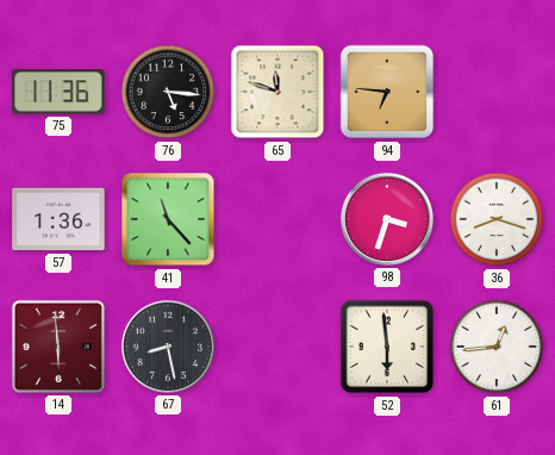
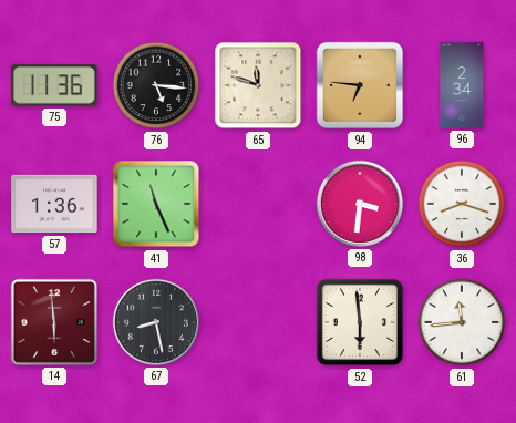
96: none -> 2:34 (462, 85)
41: 11:23 -> 11:26 (156, 204)
98: 3:33 -> 3:31 (360, 204)
61: 12:44 -> 11:44 (462, 322)
